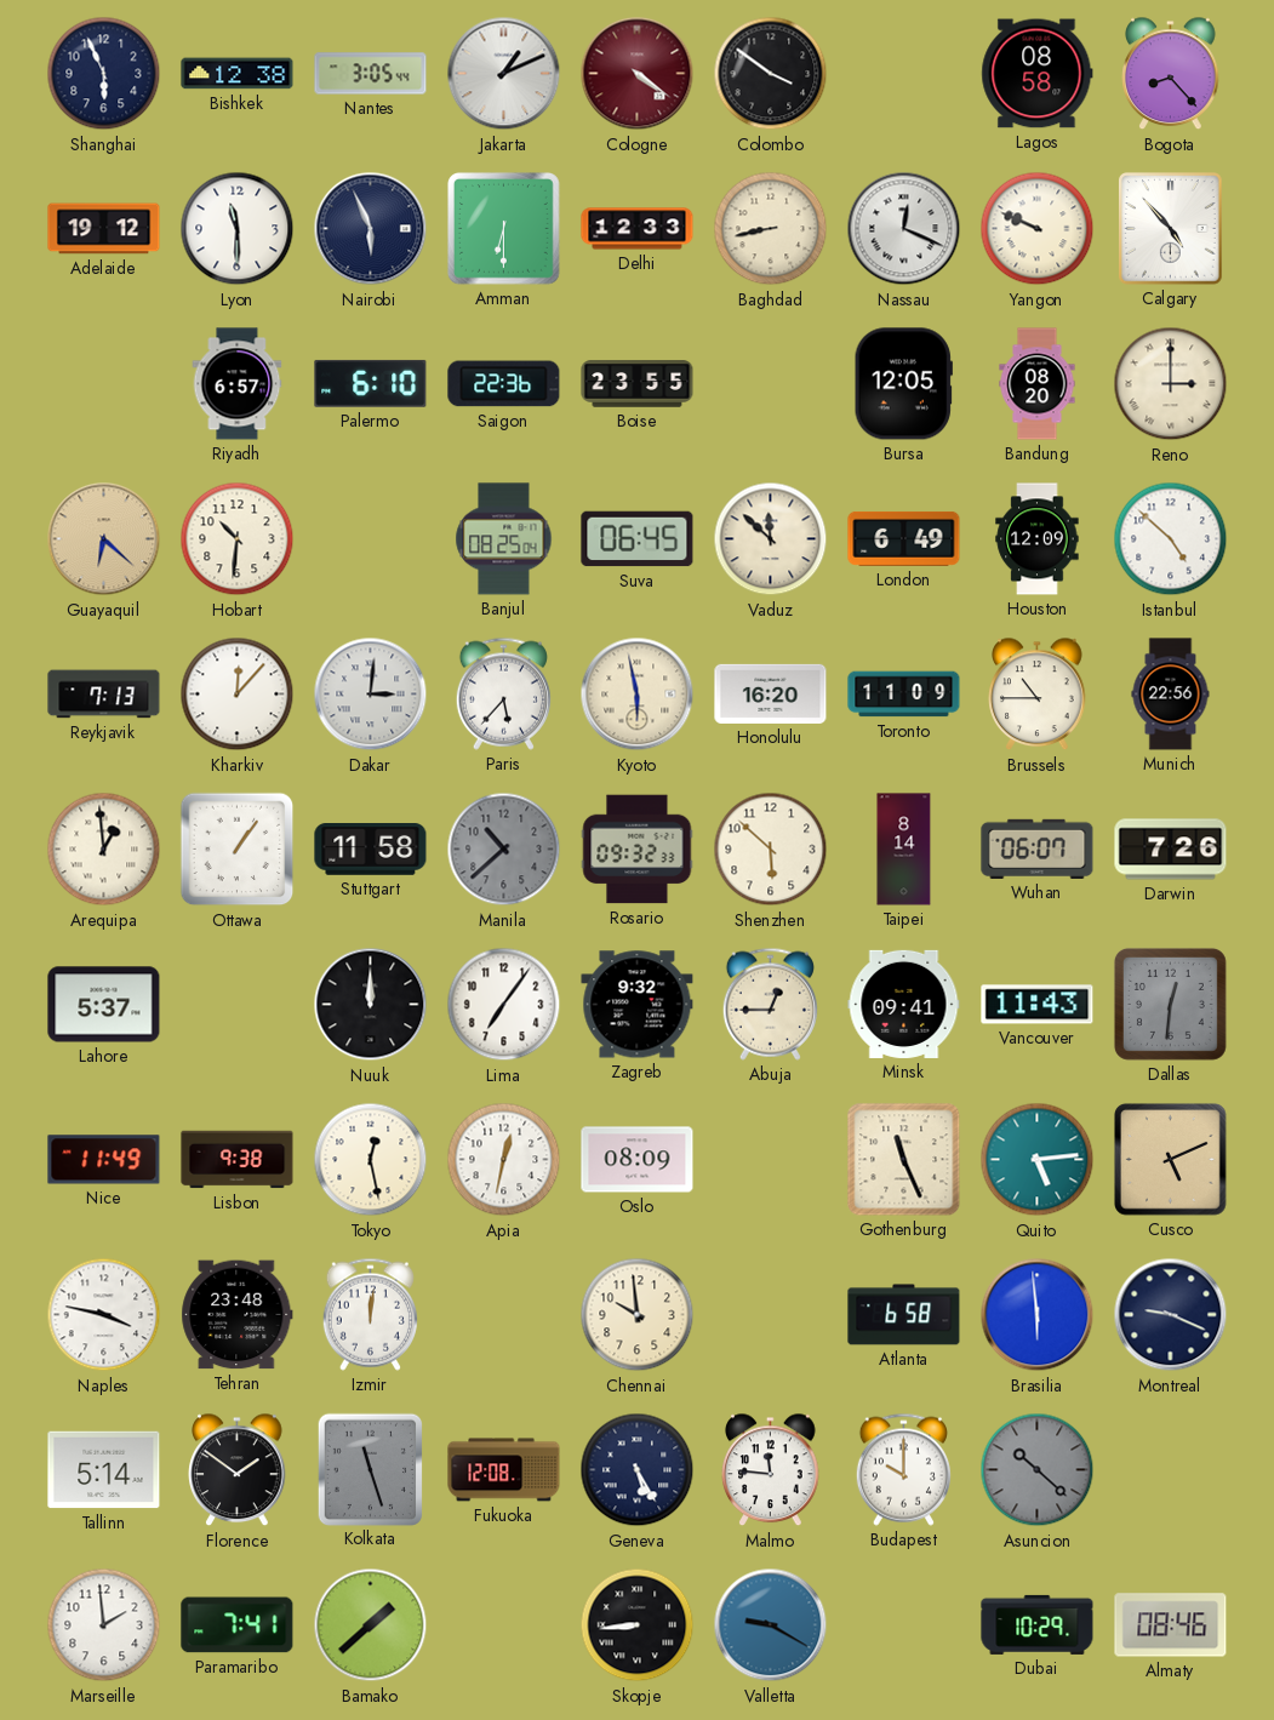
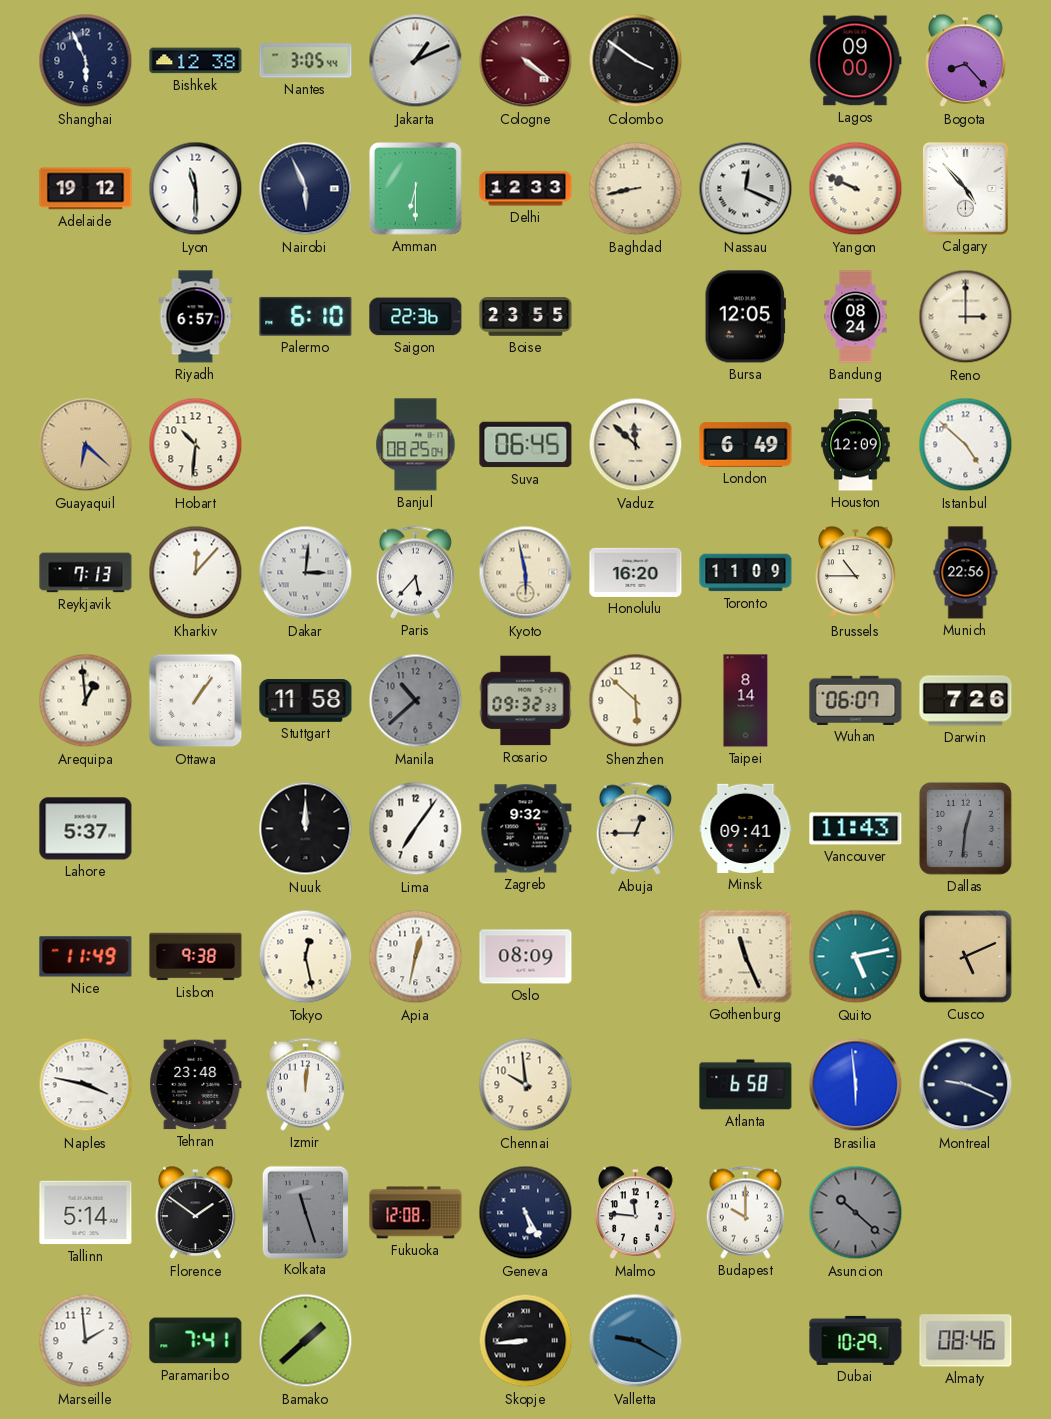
Lagos: 08:58 -> 09:00 (856, 61)
Bandung: 08:20 -> 08:24 (856, 317)
Quito: 5:14 -> 5:13 (856, 957)
